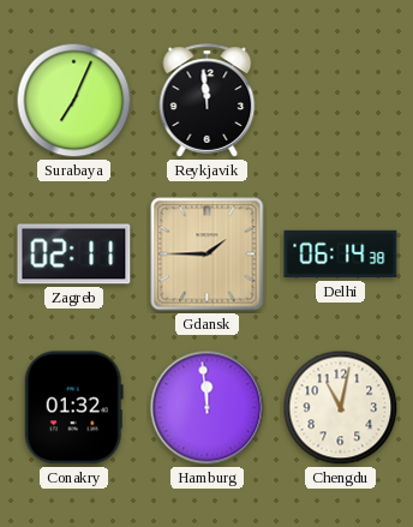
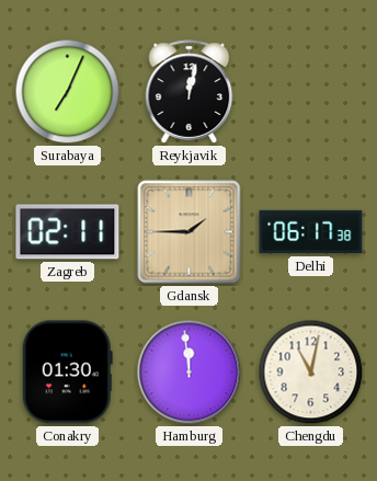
Reykjavik: 11:59 -> 12:02 (190, 92)
Delhi: 06:14 -> 06:17 (311, 232)
Conakry: 01:32 -> 01:30 (67, 373)
